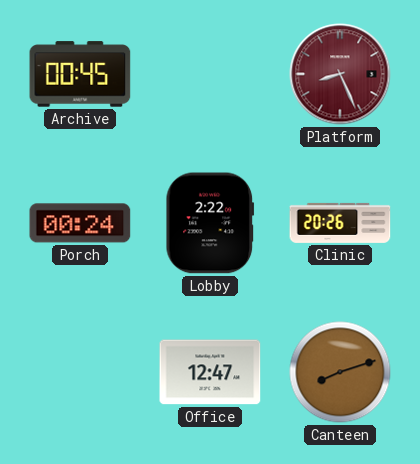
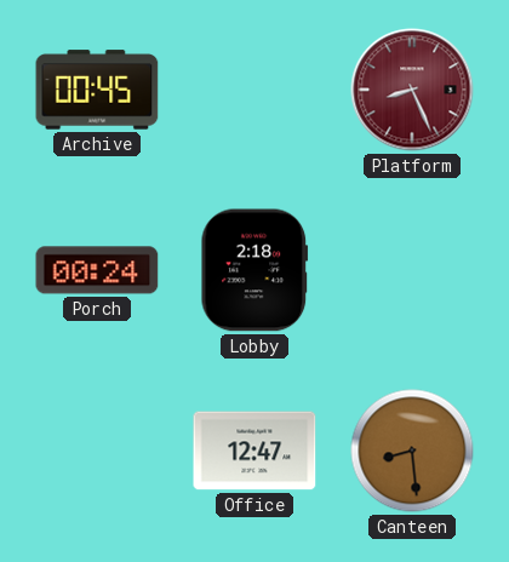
Lobby: 2:22 -> 2:18 (254, 270)
Clinic: 20:26 -> none (340, 223)
Canteen: 8:12 -> 8:29 (412, 451)
